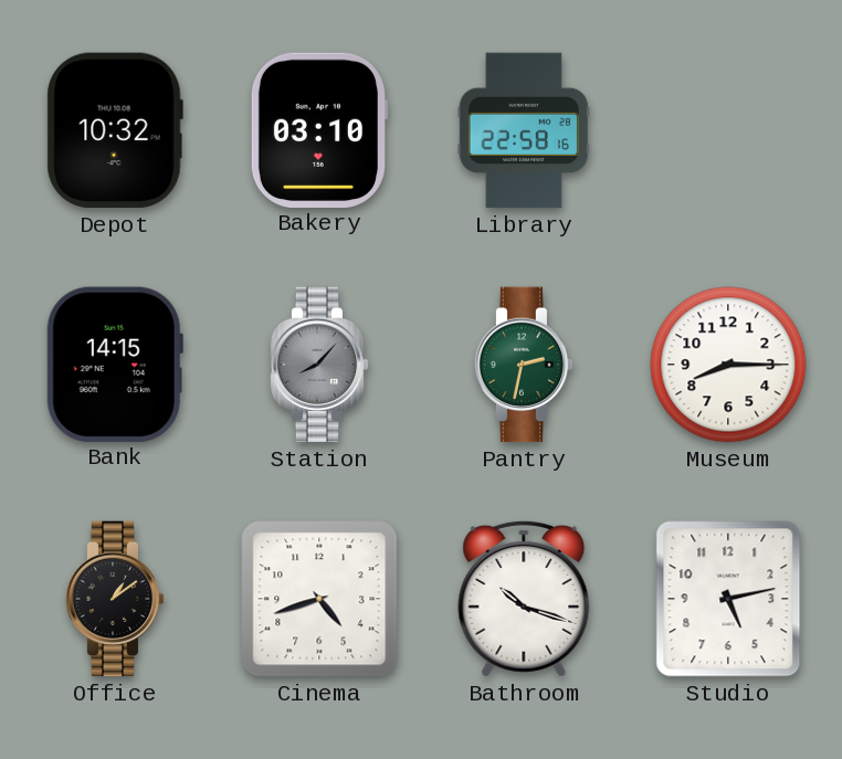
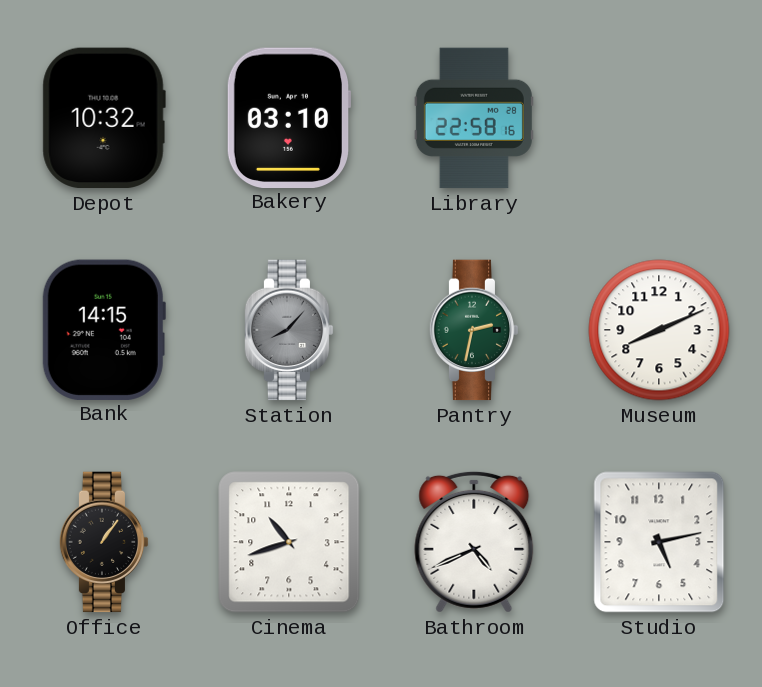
Museum: 8:15 -> 8:11 (659, 330)
Office: 1:09 -> 1:06 (104, 542)
Cinema: 4:42 -> 10:42 (289, 542)
Bathroom: 10:18 -> 4:41 (474, 542)
